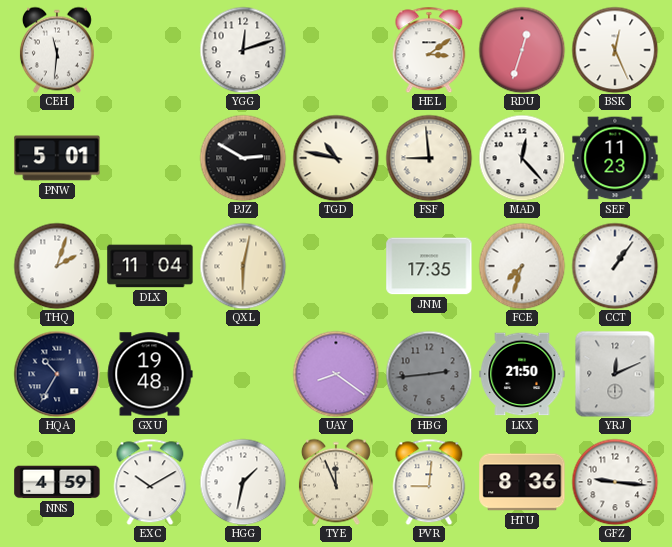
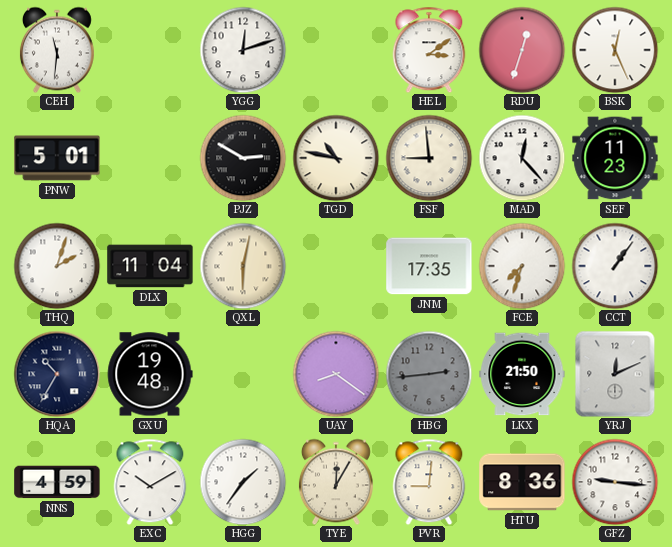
HGG: 1:32 -> 1:36 (243, 482)
TYE: 11:56 -> 12:05 (336, 482)
